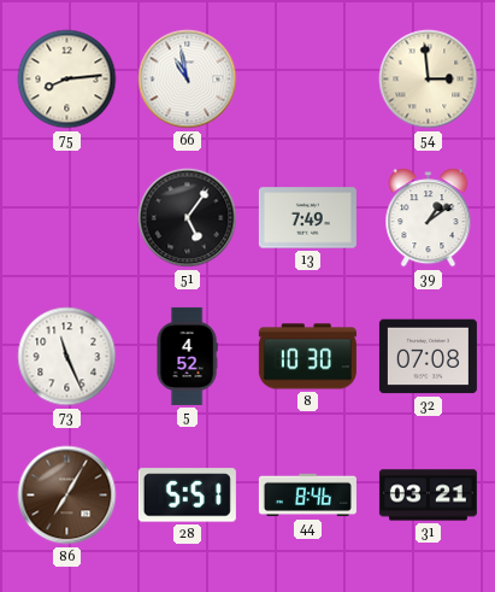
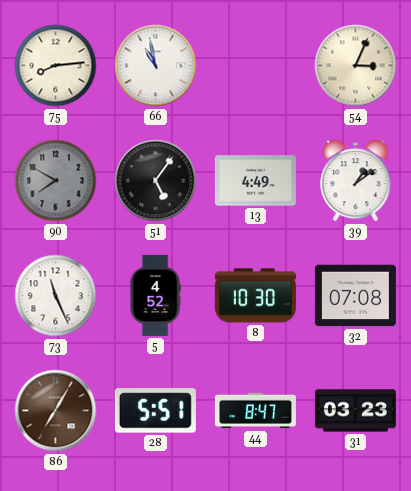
54: 2:59 -> 3:04 (356, 66)
90: none -> 7:50 (56, 181)
13: 7:49 -> 4:49 (255, 181)
44: 8:46 -> 8:47 (255, 411)
31: 03:21 -> 03:23 (355, 411)
